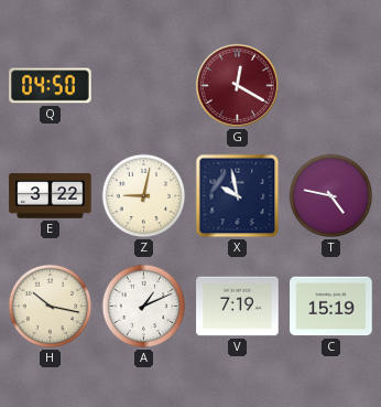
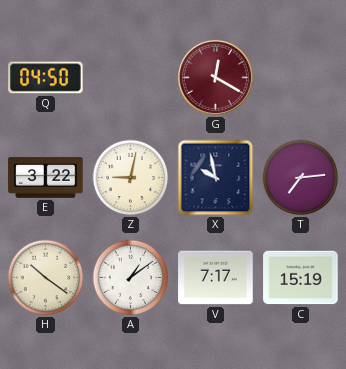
T: 4:47 -> 7:14 (301, 178)
H: 10:17 -> 10:21 (46, 278)
A: 1:11 -> 1:09 (131, 278)
V: 7:19 -> 7:17 (216, 278)
